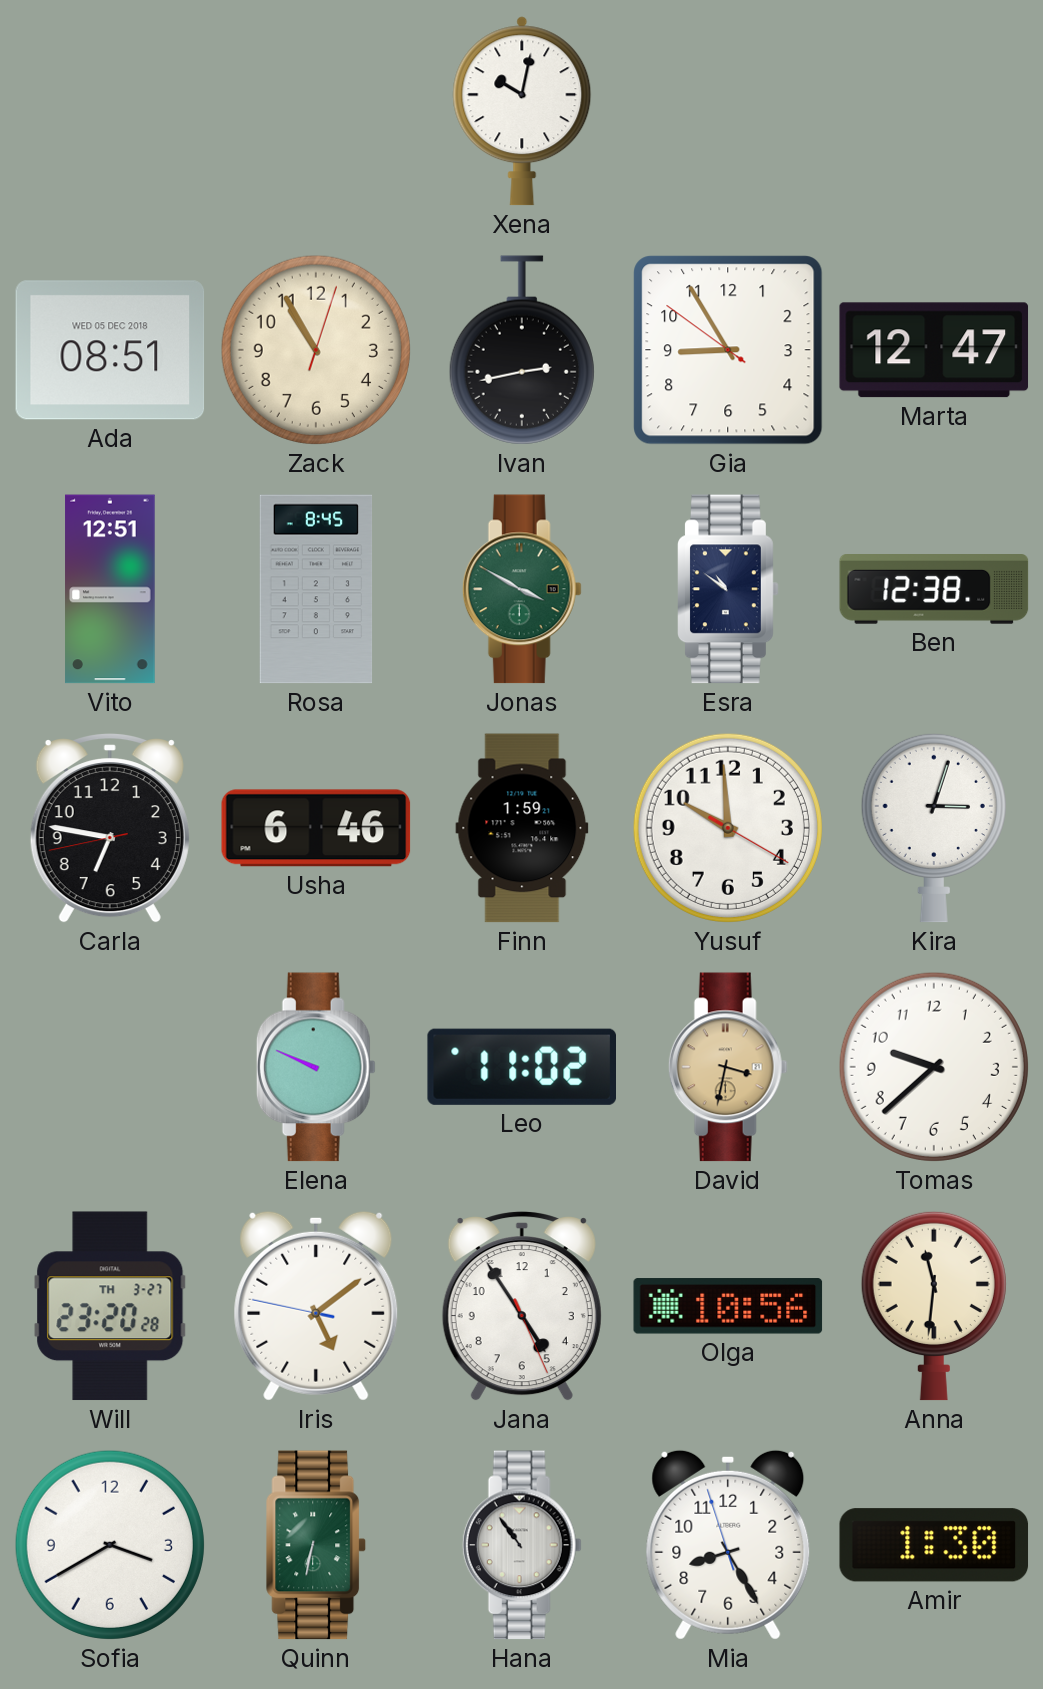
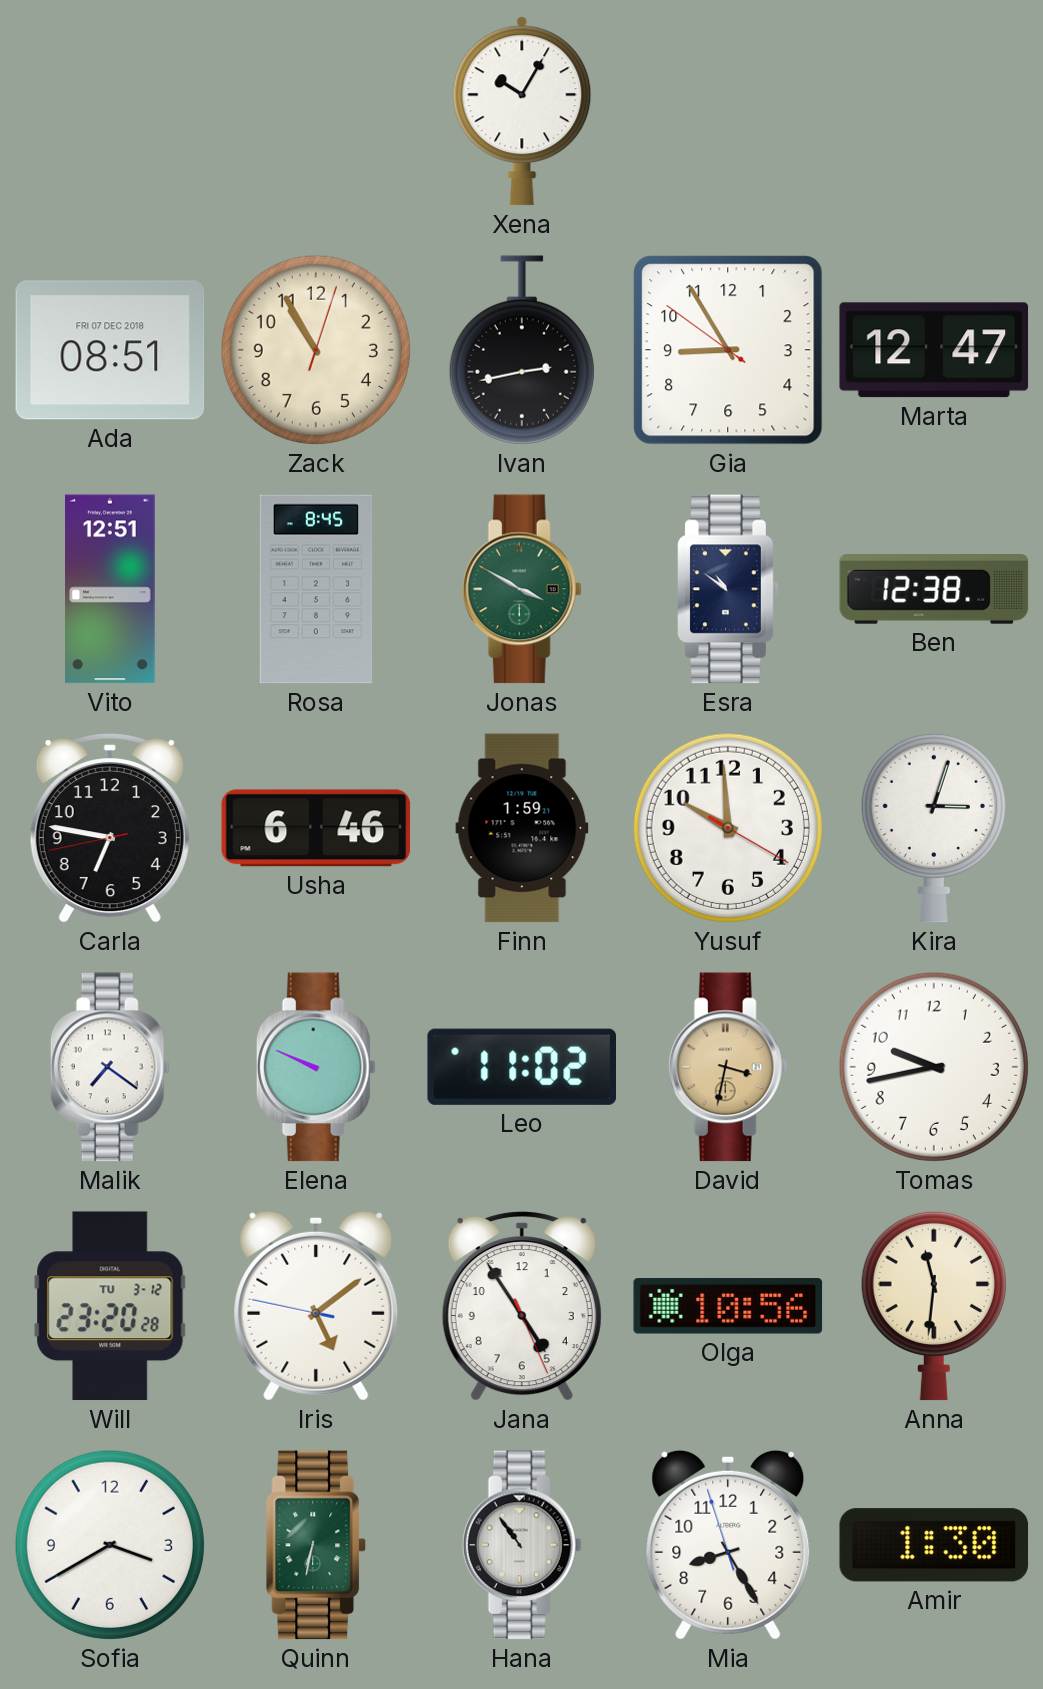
Xena: 10:02 -> 10:05 (522, 111)
Ada date: WED 05 DEC 2018 -> FRI 07 DEC 2018 (110, 350)
Malik: none -> 7:21 (110, 1067)
Tomas: 9:38 -> 9:43 (934, 1067)
Will date: TH 3-27 -> TU 3-12 (110, 1306)
